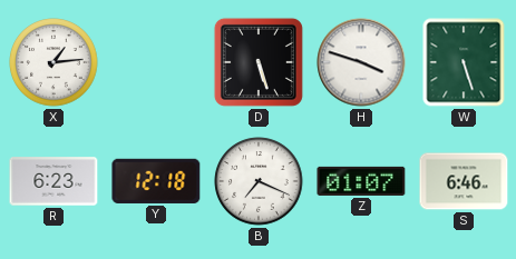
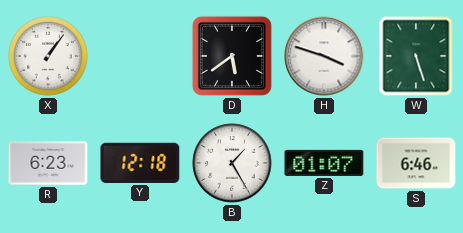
X: 1:14 -> 1:06 (48, 56)
D: 5:27 -> 5:39 (232, 56)
B: 7:19 -> 1:25 (232, 163)
